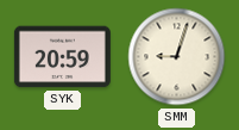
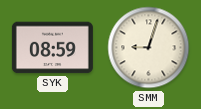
SYK: 20:59 -> 08:59 (52, 48)
